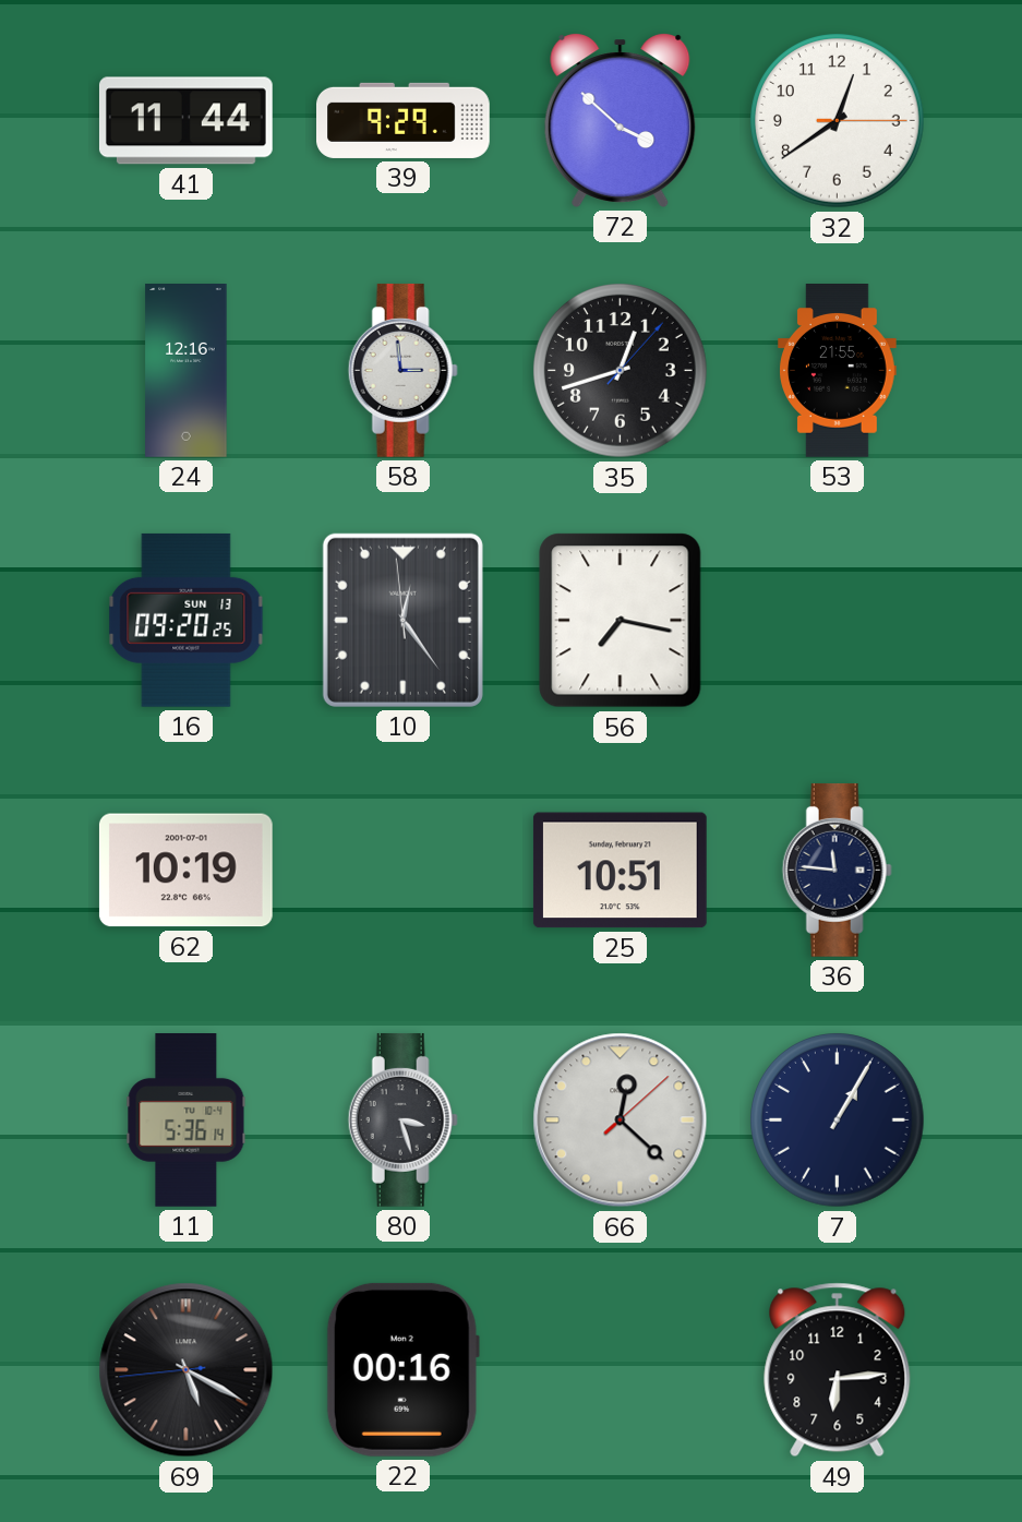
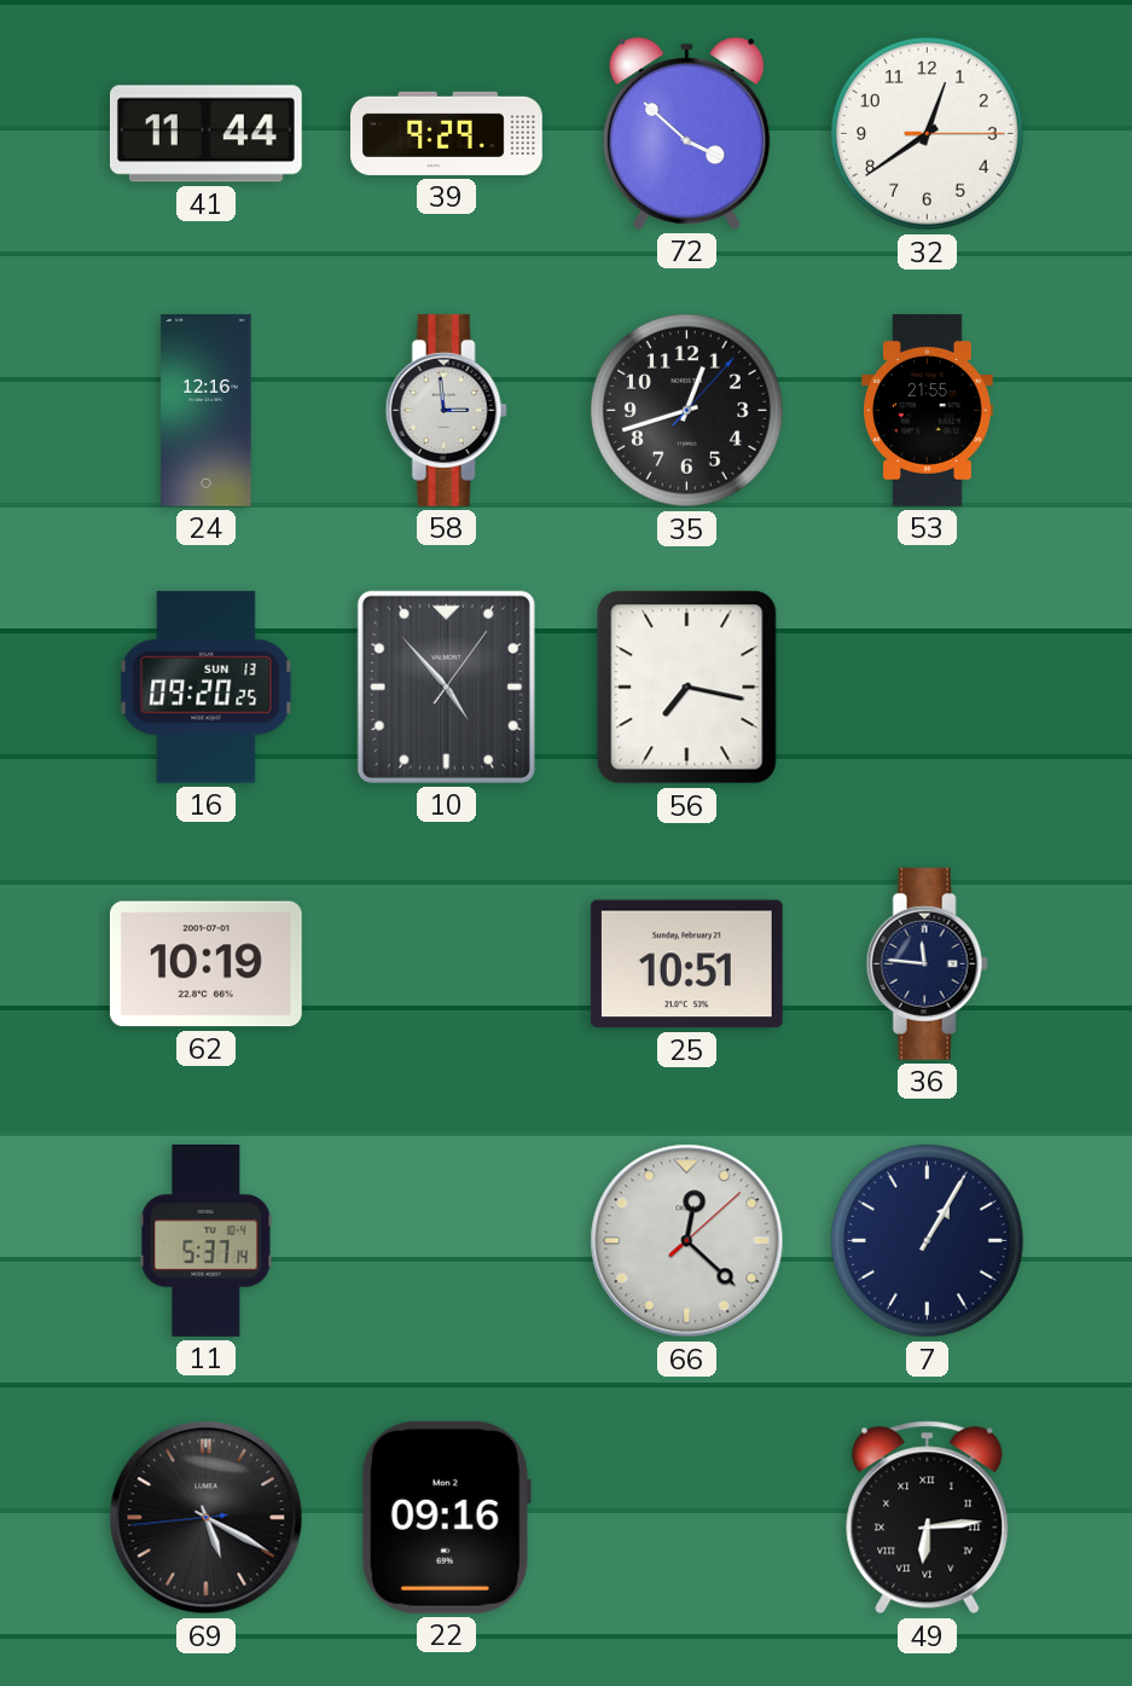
10: 12:23 -> 4:53 (446, 686)
11: 5:36 -> 5:37 (207, 1241)
80: 3:27 -> none (402, 1119)
22: 00:16 -> 09:16 (446, 1517)
49 numerals: Arabic -> Roman (928, 1518)
